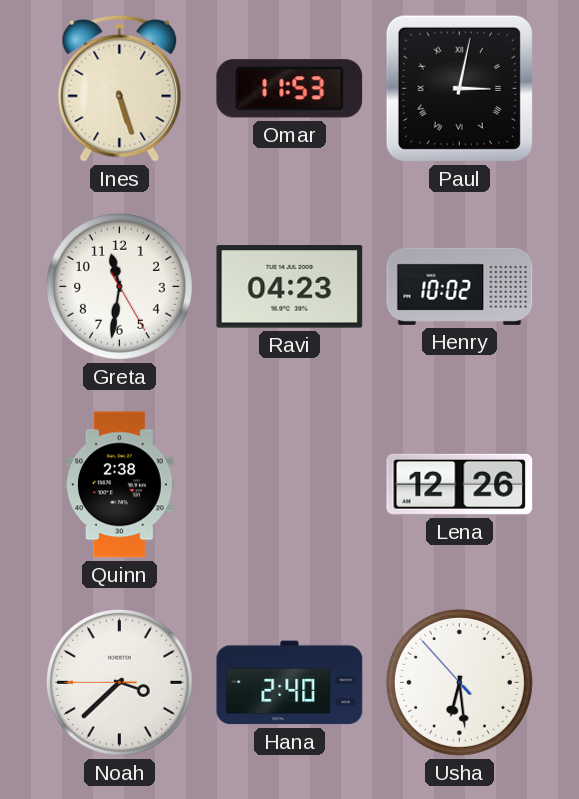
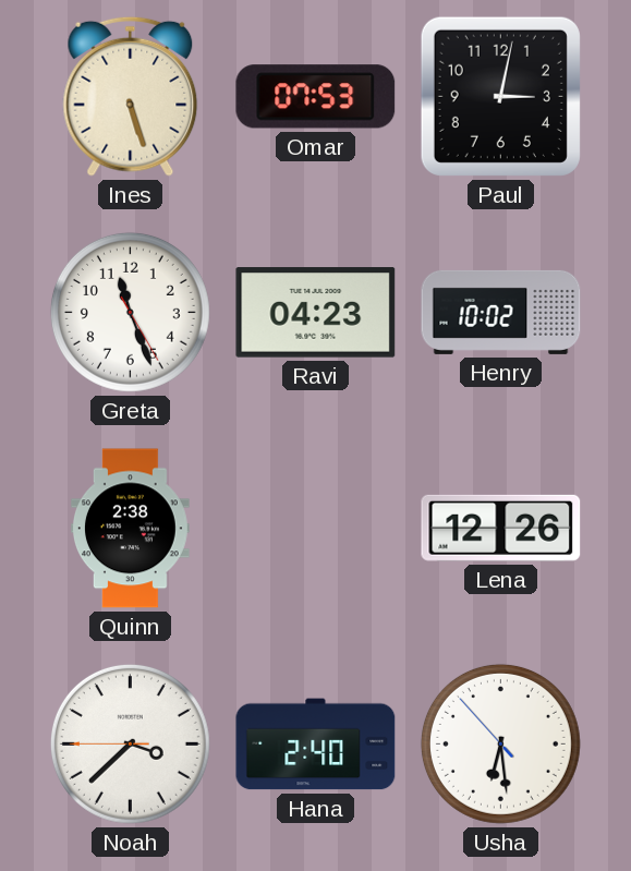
Omar: 11:53 -> 07:53 (316, 97)
Paul numerals: Roman -> Arabic (500, 96)
Greta: 11:31 -> 11:26 (130, 312)
